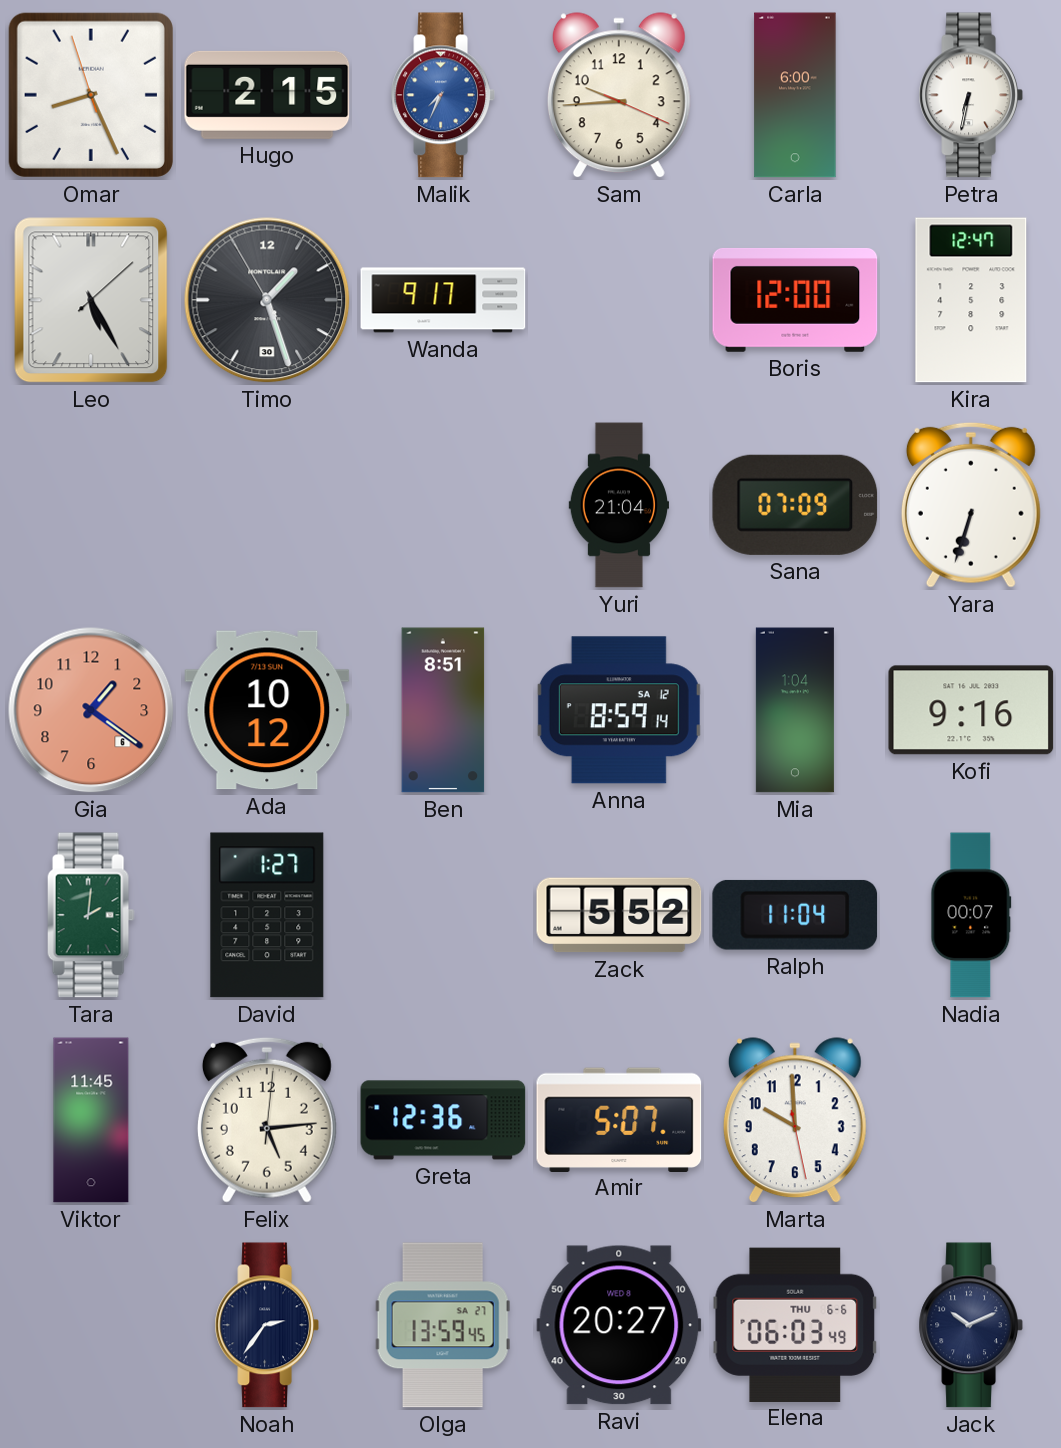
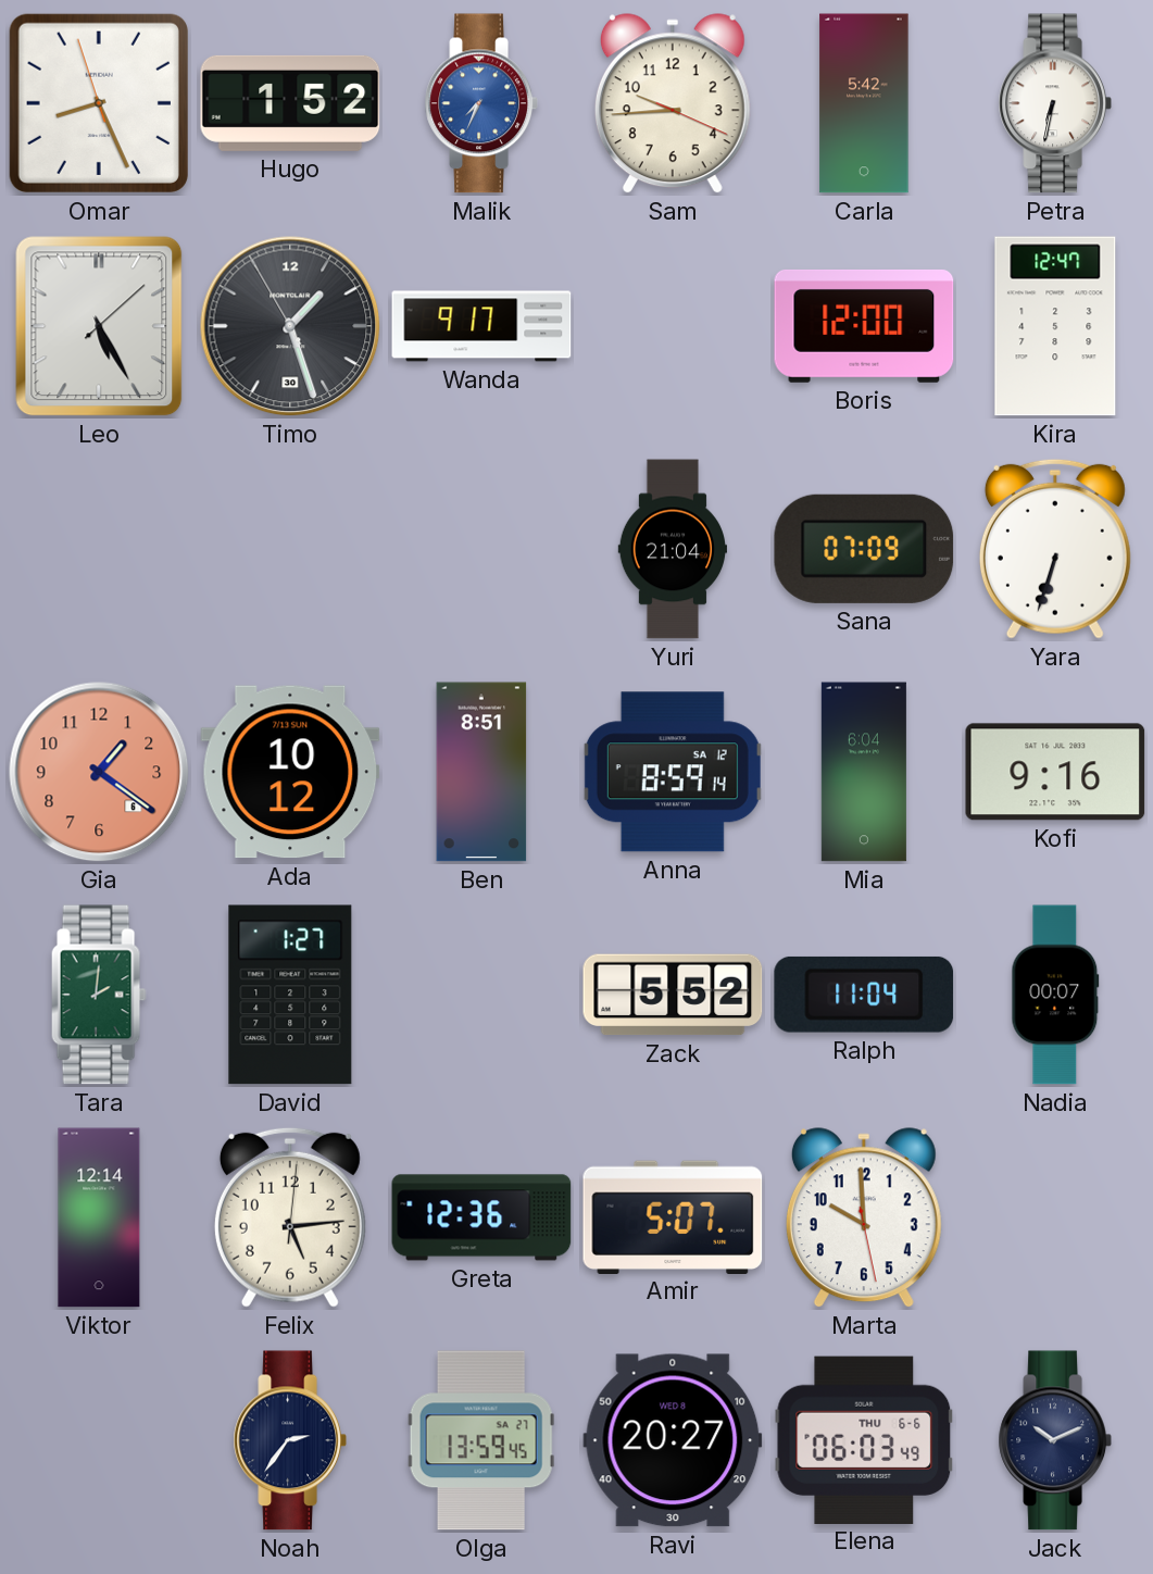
Hugo: 2:15 -> 1:52 (290, 103)
Carla: 6:00 -> 5:42 (864, 103)
Mia: 1:04 -> 6:04 (864, 772)
Viktor: 11:45 -> 12:14 (99, 1217)
